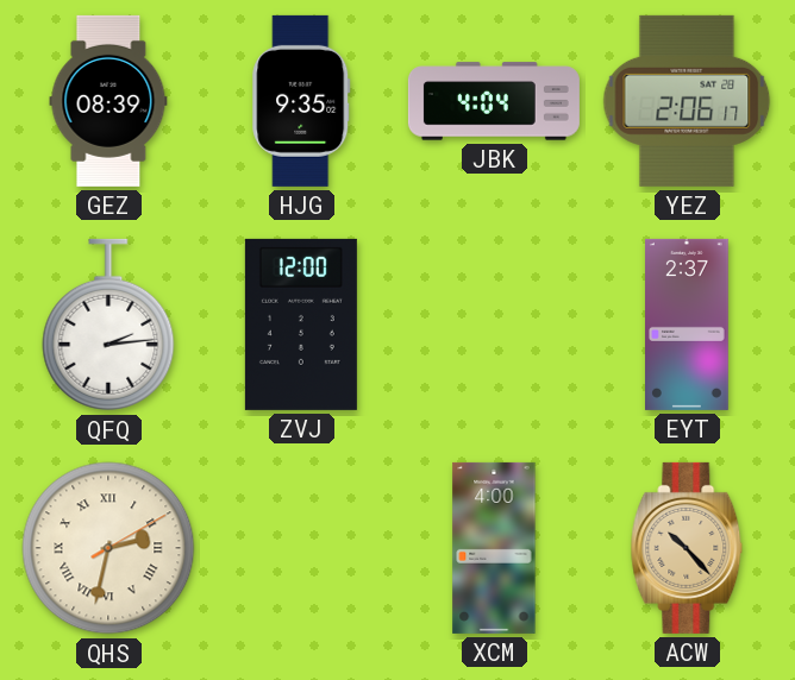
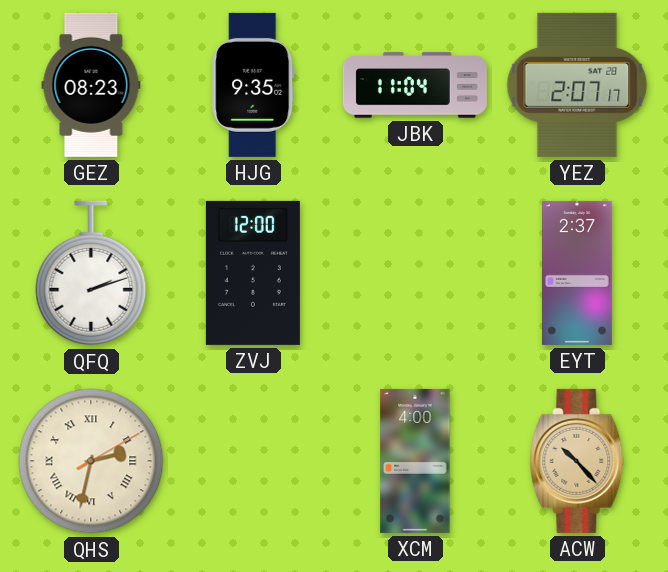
GEZ: 08:39 -> 08:23 (91, 85)
JBK: 4:04 -> 11:04 (415, 85)
YEZ: 2:06 -> 2:07 (577, 85)
QFQ: 2:14 -> 2:12 (91, 273)
